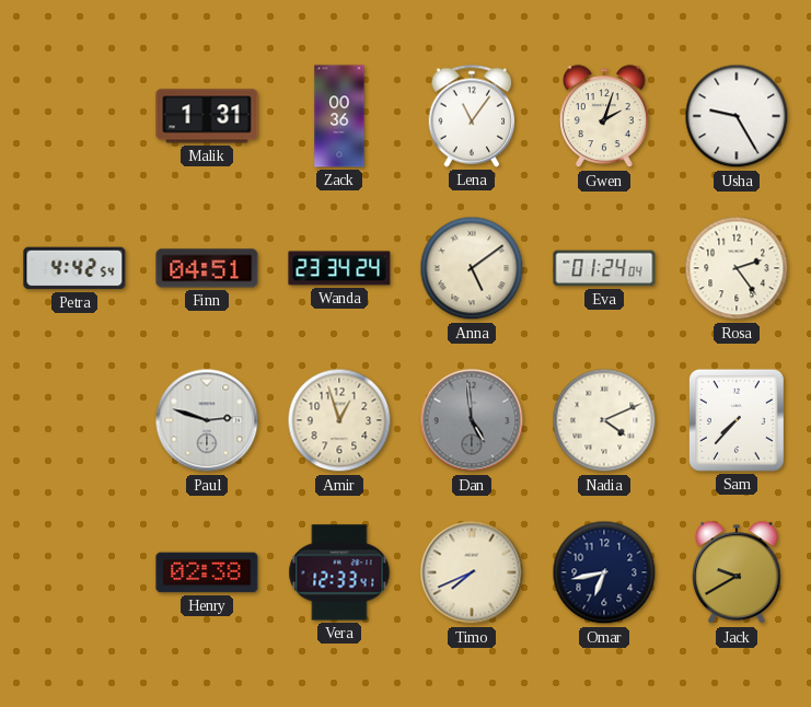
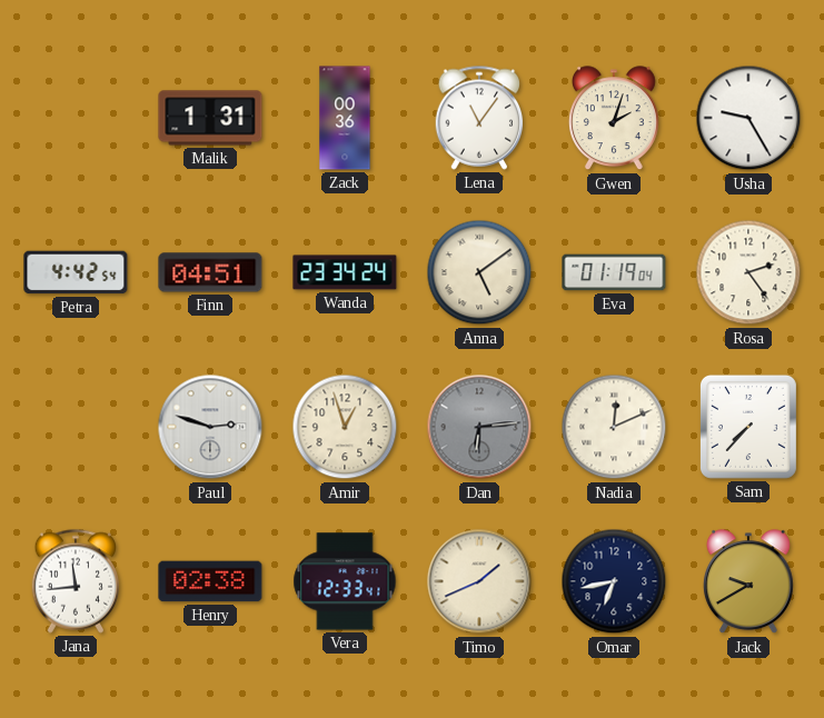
Eva: 01:24 -> 01:19 (614, 272)
Dan: 4:59 -> 6:14 (479, 427)
Nadia: 4:11 -> 12:11 (614, 427)
Jana: none -> 11:44 (76, 581)
Timo: 7:41 -> 1:41 (479, 581)
